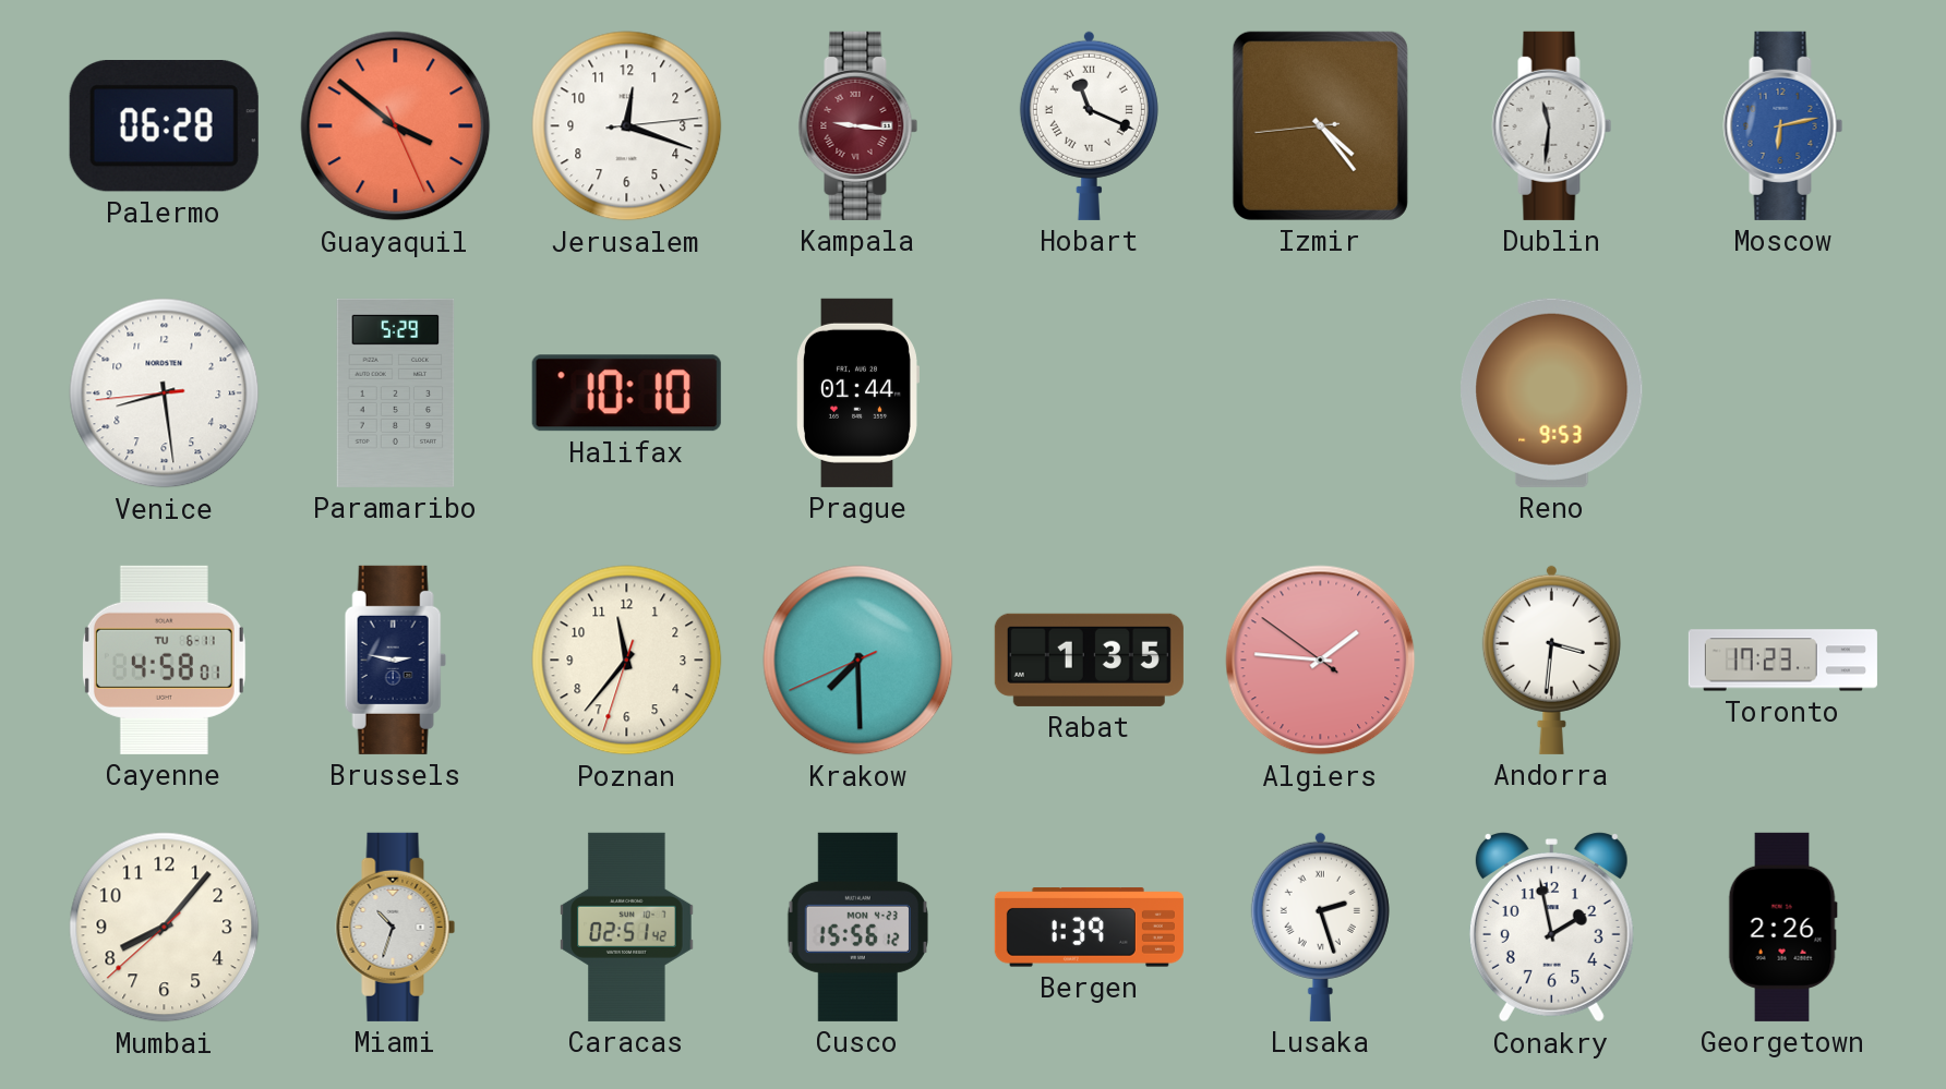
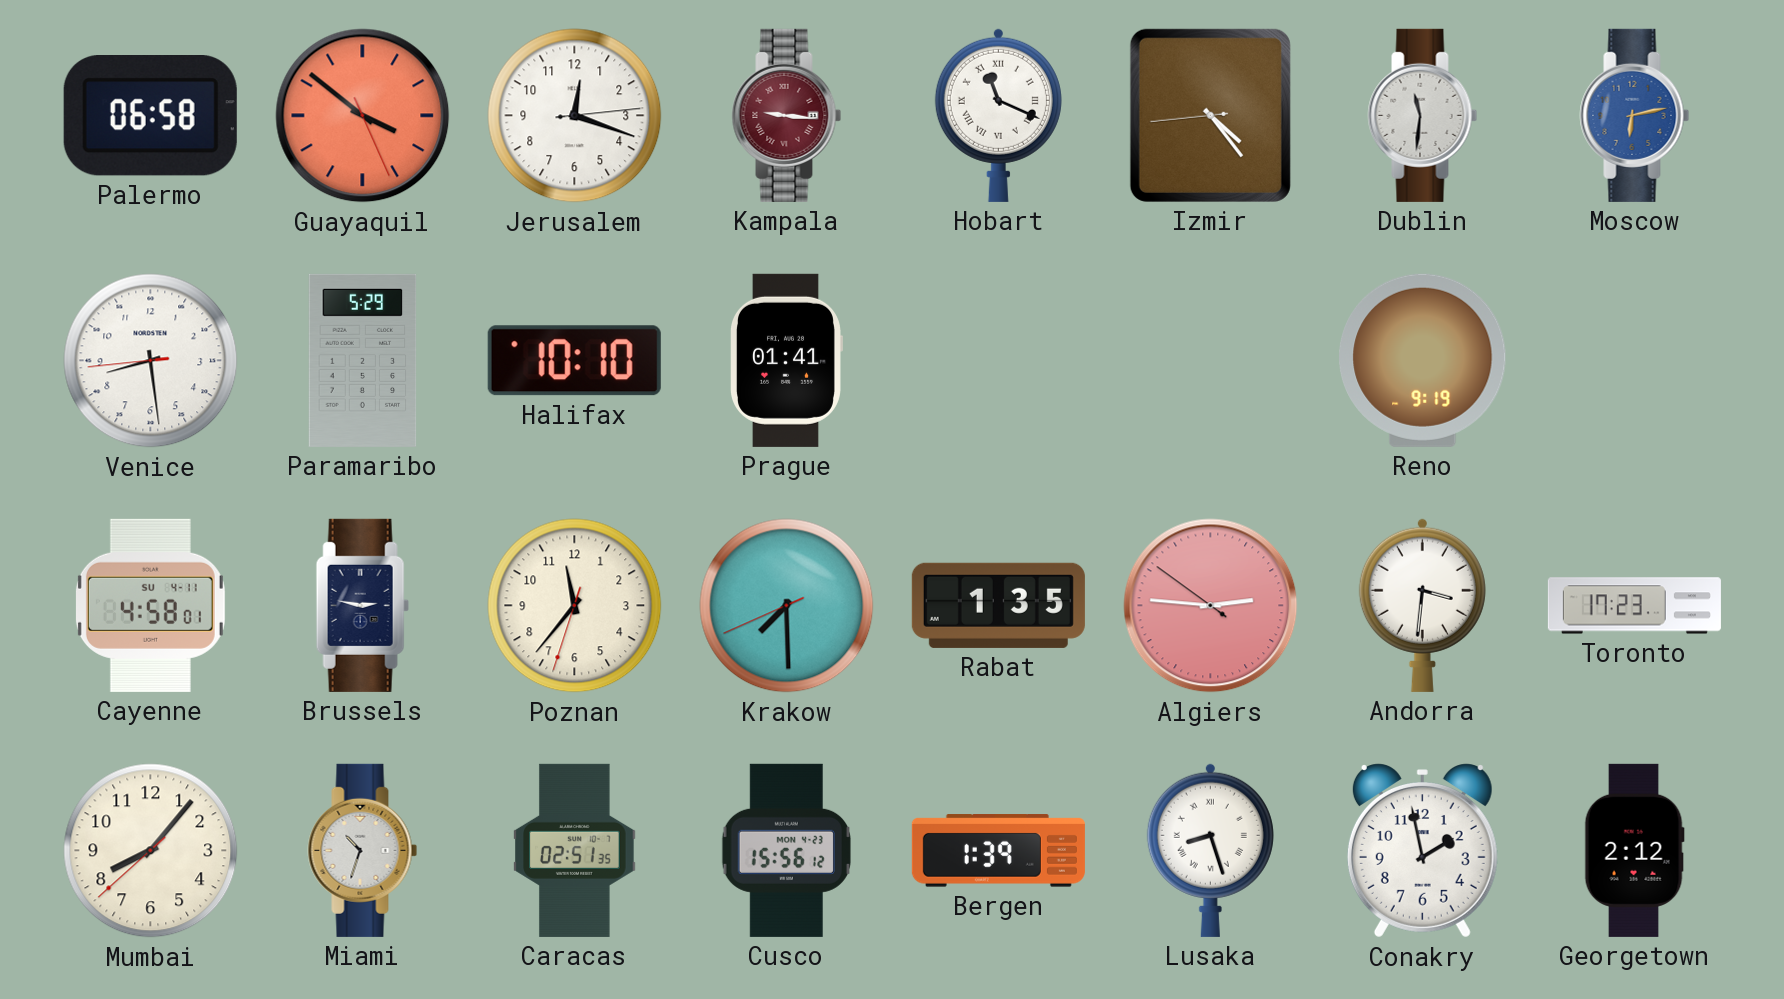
Palermo: 06:28 -> 06:58 (150, 116)
Prague: 01:44 -> 01:41 (787, 360)
Reno: 9:53 -> 9:19 (1423, 360)
Cayenne date: TU 6-11 -> SU 4-11 (150, 605)
Algiers: 1:45 -> 2:45 (1211, 606)
Caracas: 02:51:42 -> 02:51:35 (575, 850)
Lusaka: 2:27 -> 8:27 (1210, 850)
Georgetown: 2:26 -> 2:12 (1634, 850)
